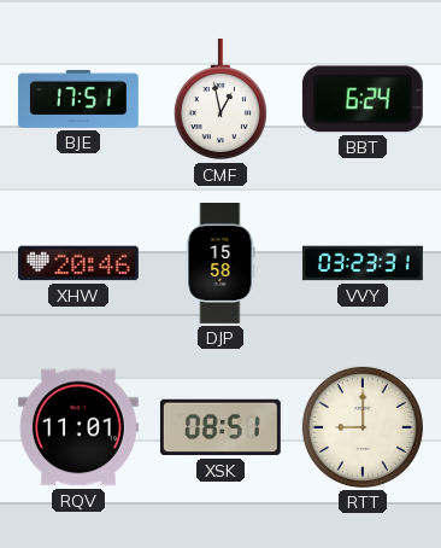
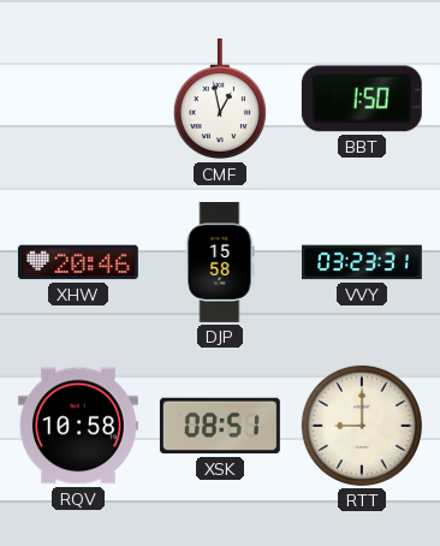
BJE: 17:51 -> none (78, 99)
BBT: 6:24 -> 1:50 (362, 99)
RQV: 11:01 -> 10:58 (78, 426)
